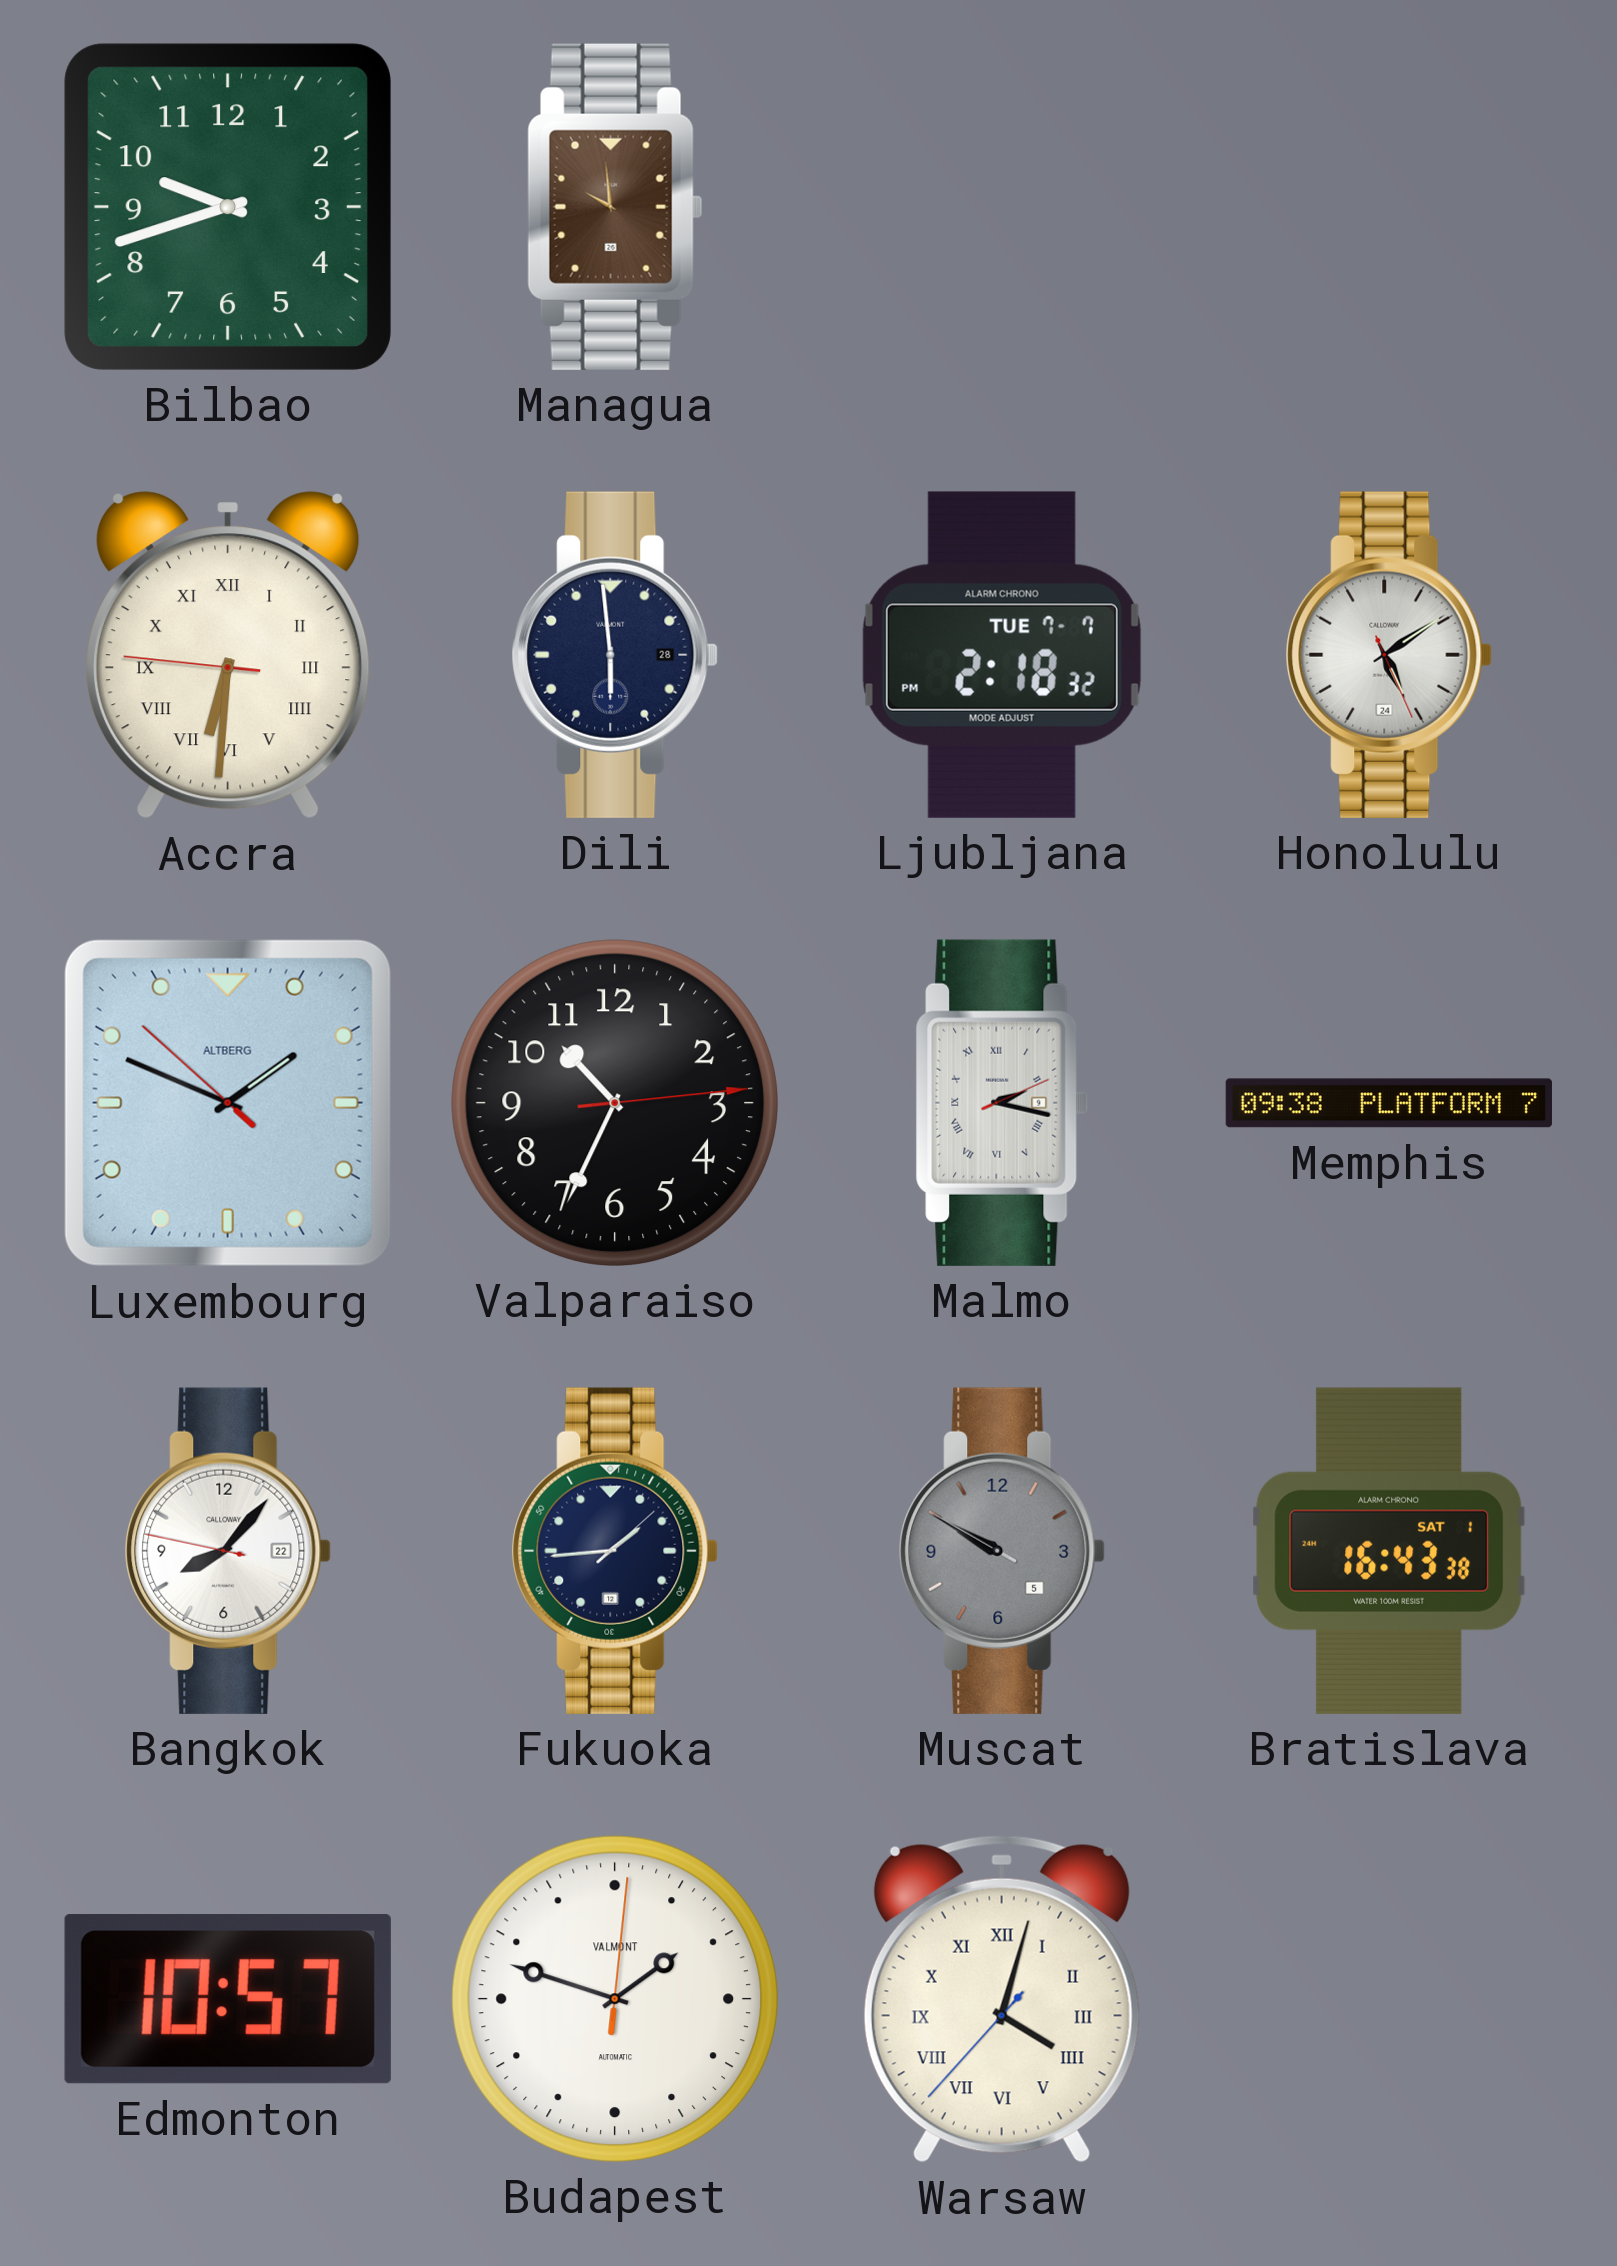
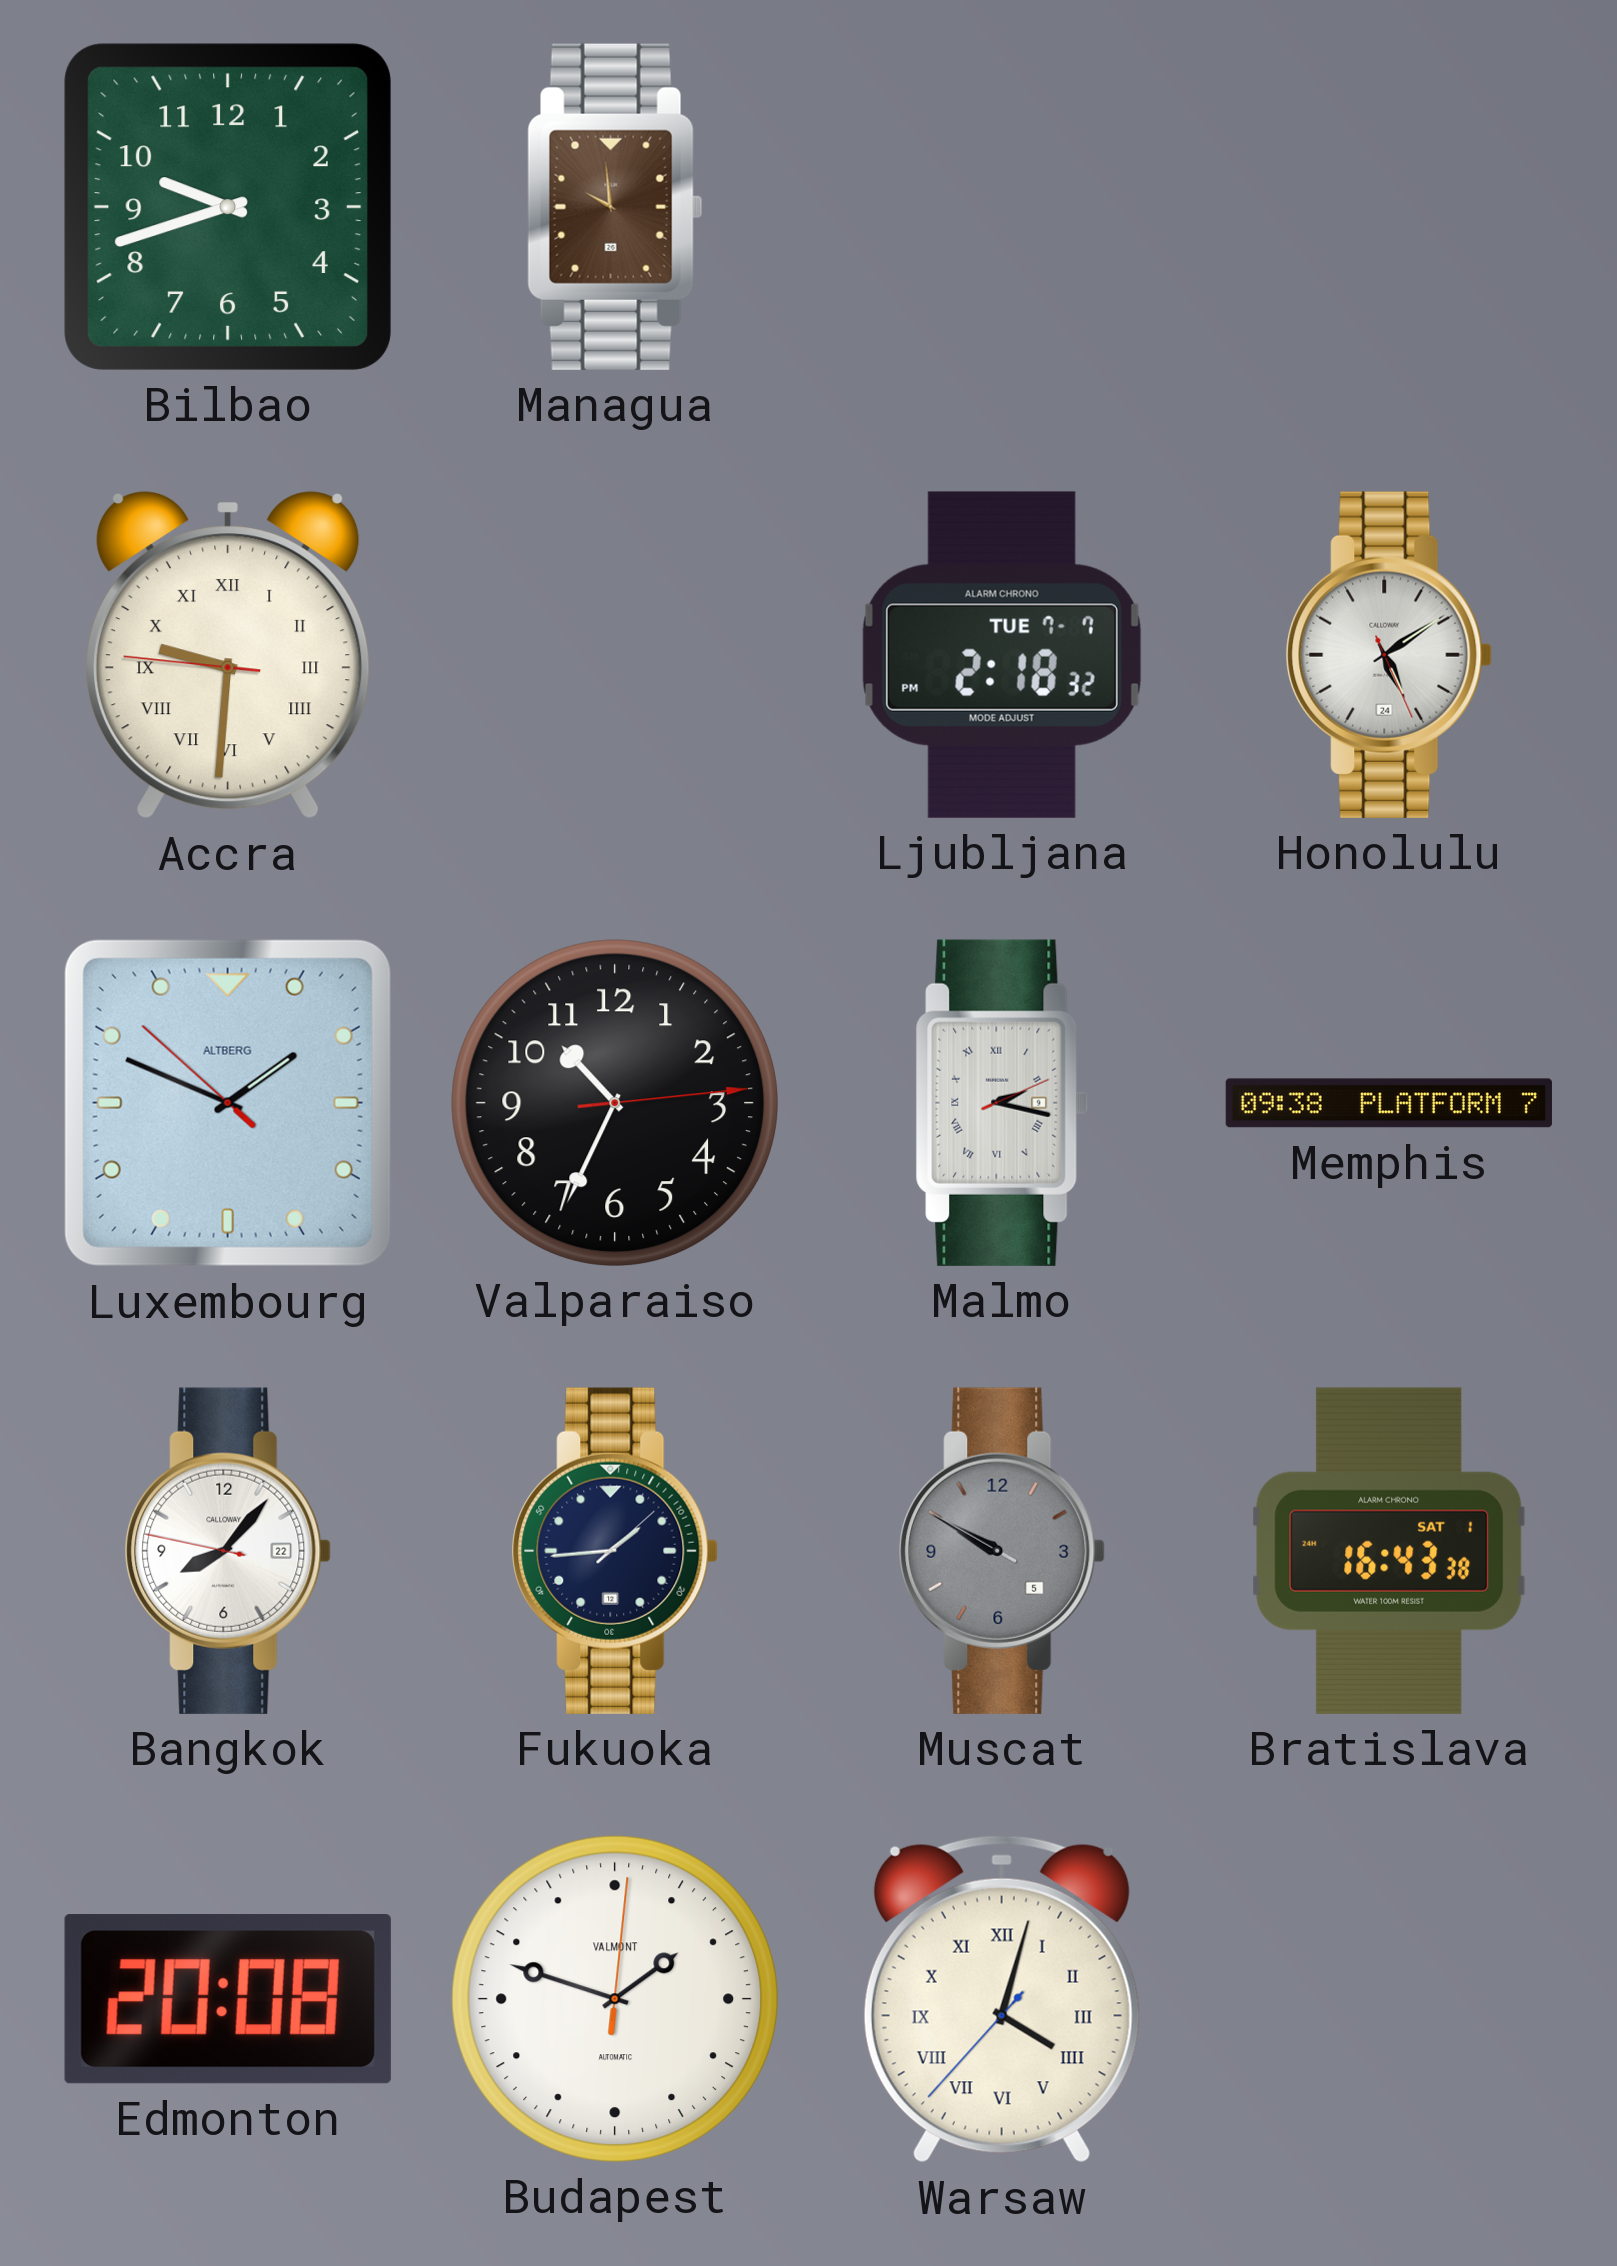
Accra: 6:30 -> 9:30 (229, 655)
Dili: 5:59 -> none (615, 655)
Edmonton: 10:57 -> 20:08 (228, 1999)
